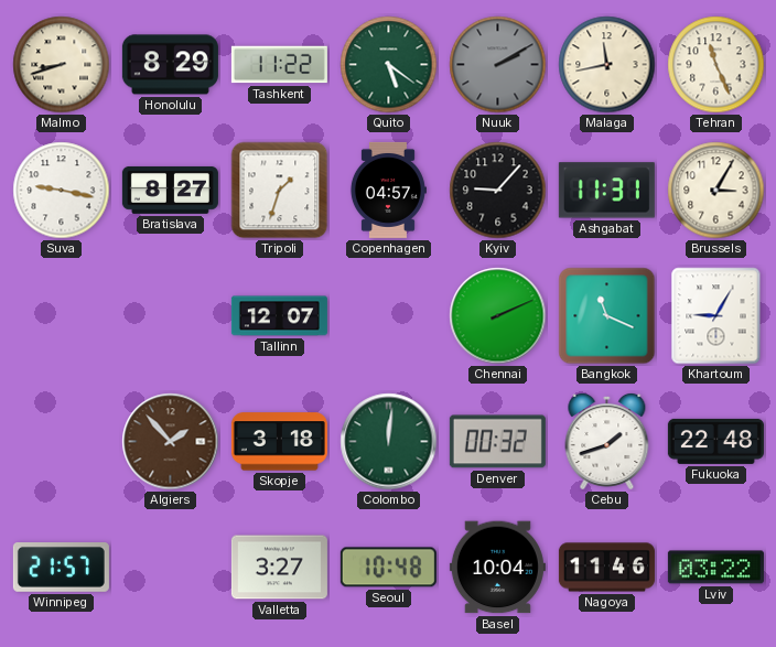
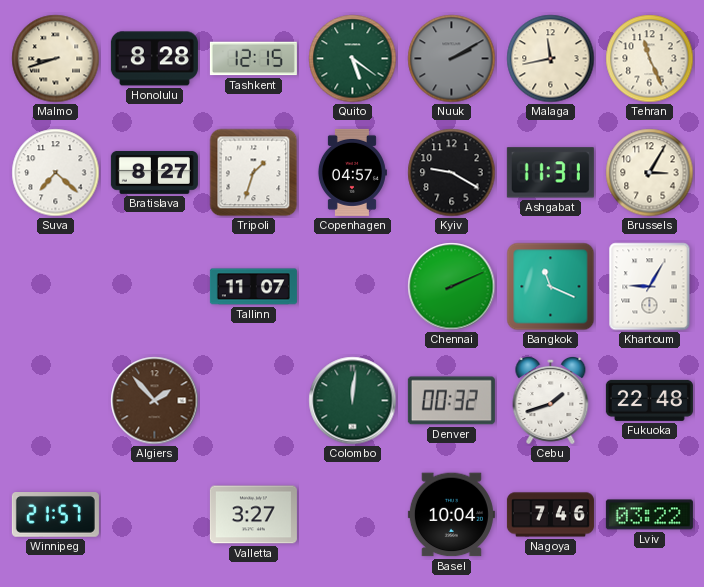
Honolulu: 8:29 -> 8:28 (154, 59)
Tashkent: 11:22 -> 12:15 (253, 59)
Suva: 9:17 -> 7:22 (56, 173)
Kyiv: 9:07 -> 9:20 (452, 173)
Tallinn: 12:07 -> 11:07 (253, 287)
Skopje: 3:18 -> none (279, 442)
Seoul: 10:48 -> none (388, 568)
Nagoya: 11:46 -> 7:46 (550, 515)
